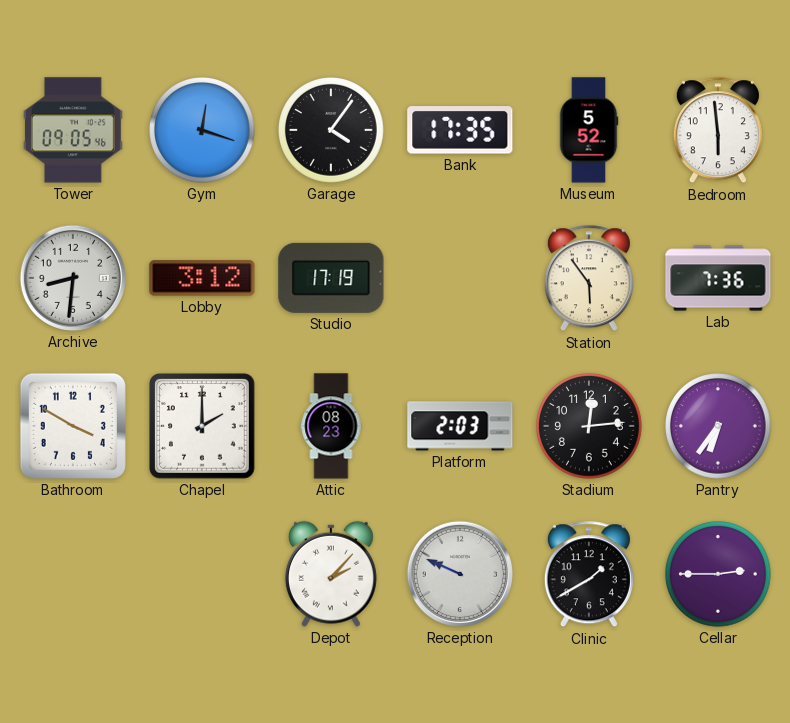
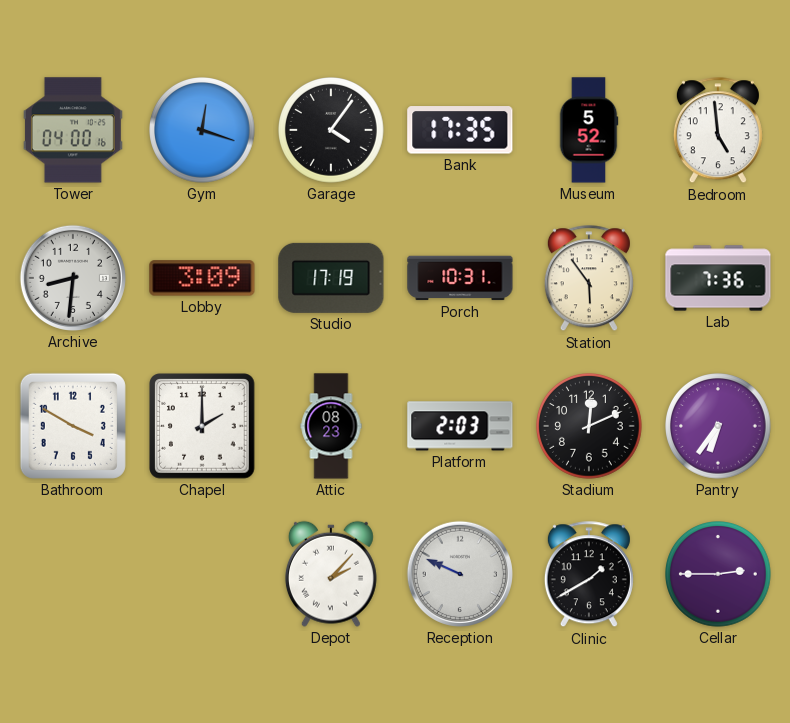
Tower: 09:05 -> 04:00 (73, 130)
Bedroom: 5:59 -> 4:59 (718, 131)
Lobby: 3:12 -> 3:09 (202, 278)
Porch: none -> 10:31 (460, 278)
Stadium: 12:14 -> 12:11 (590, 427)
